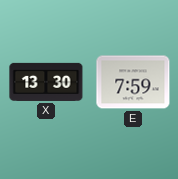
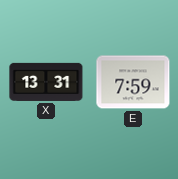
X: 13:30 -> 13:31 (46, 82)
